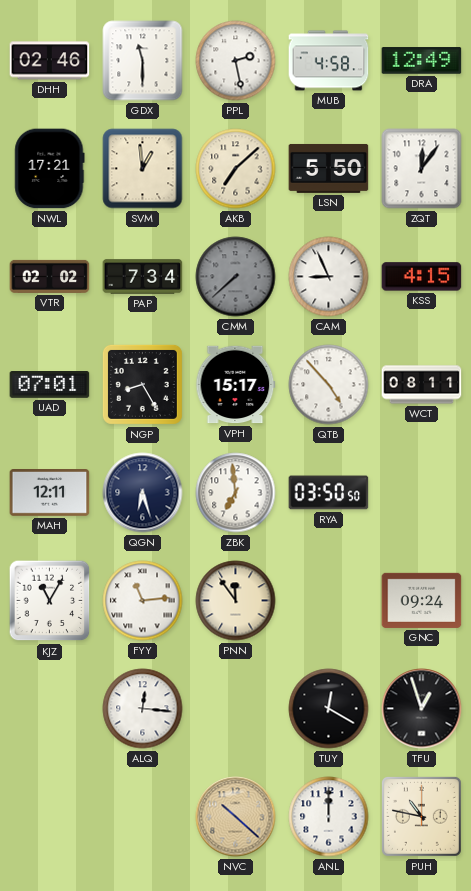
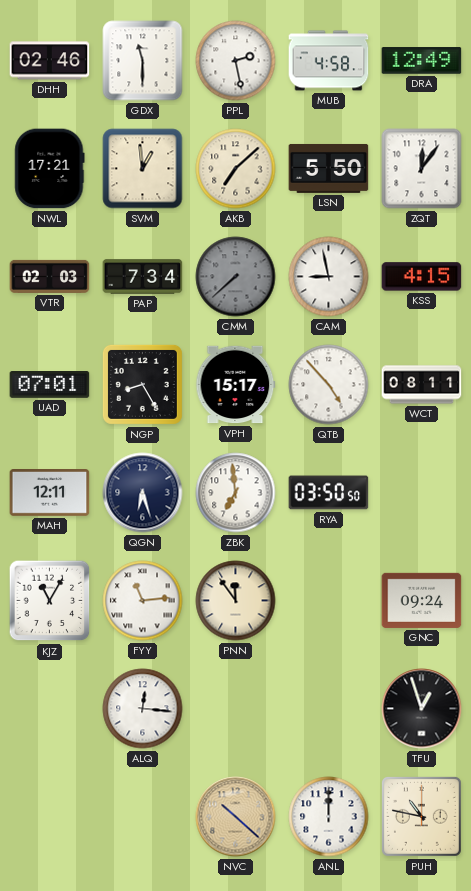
VTR: 02:02 -> 02:03 (50, 276)
CAM: 8:56 -> 8:58 (329, 277)
TUY: 12:20 -> none (329, 709)
